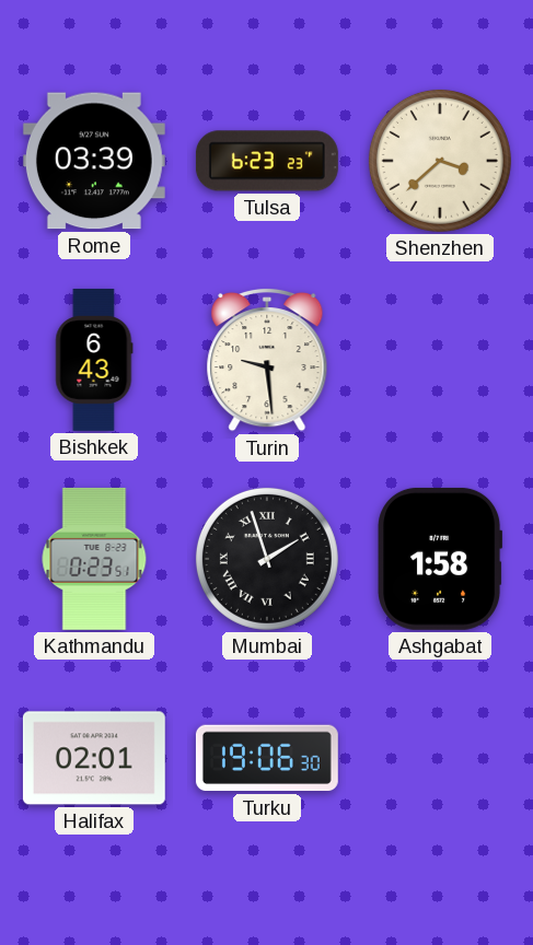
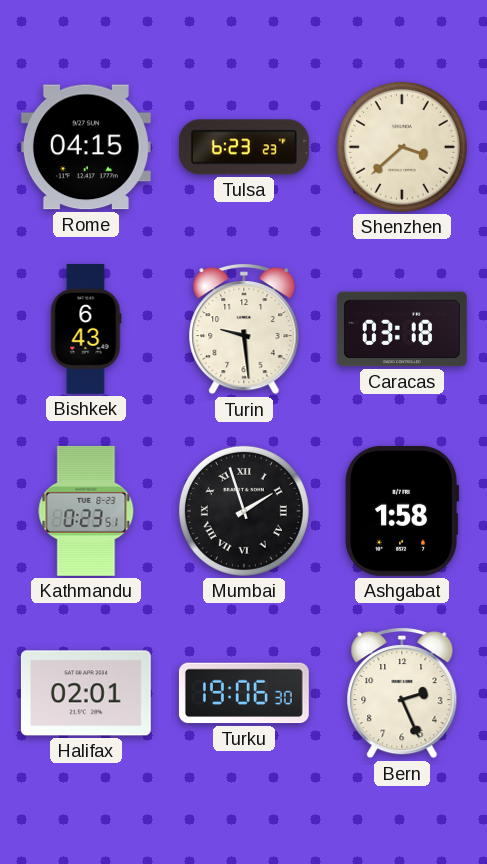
Rome: 03:39 -> 04:15 (86, 147)
Caracas: none -> 03:18 (402, 329)
Bern: none -> 2:26 (402, 693)
